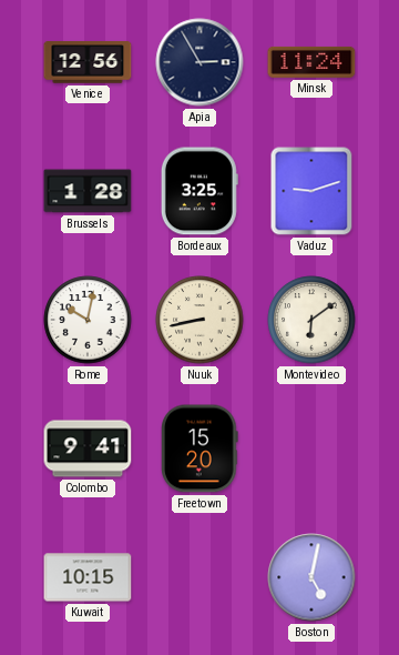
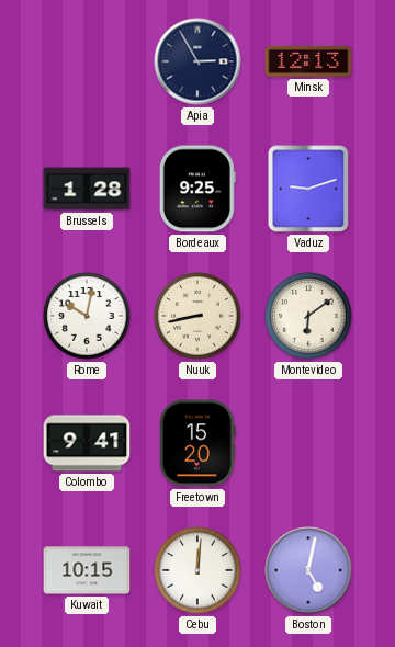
Venice: 12:56 -> none (88, 62)
Minsk: 11:24 -> 12:13 (308, 61)
Bordeaux: 3:25 -> 9:25 (198, 189)
Cebu: none -> 12:01 (198, 570)
